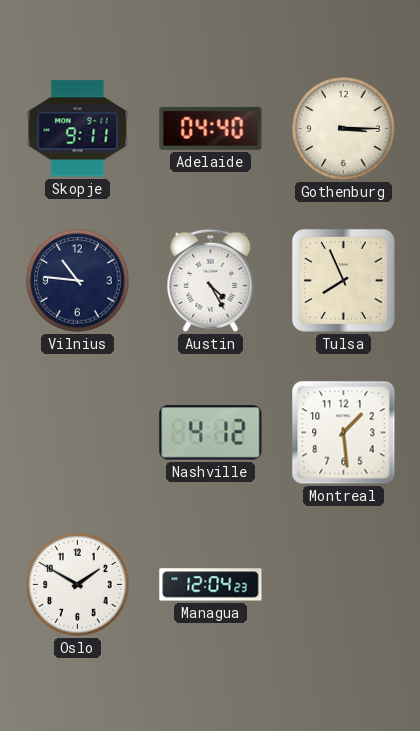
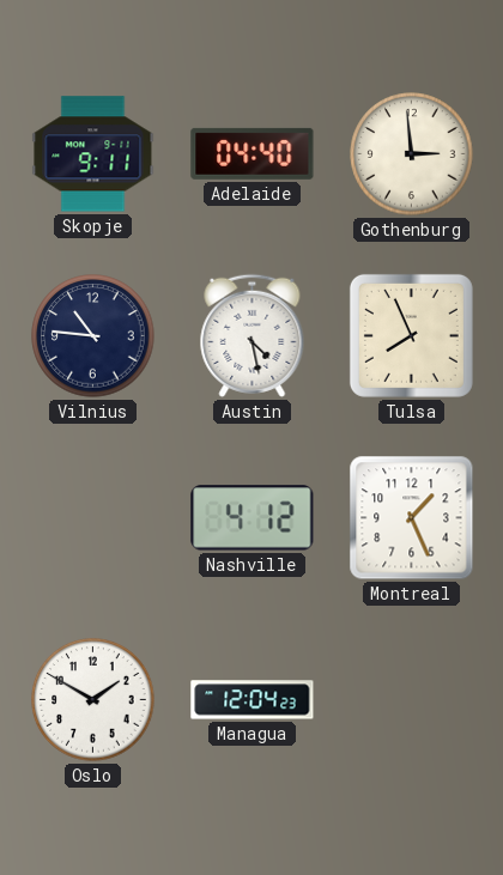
Gothenburg: 3:15 -> 2:59 (412, 154)
Austin: 4:25 -> 4:28 (253, 335)
Montreal: 1:29 -> 1:26 (412, 518)
